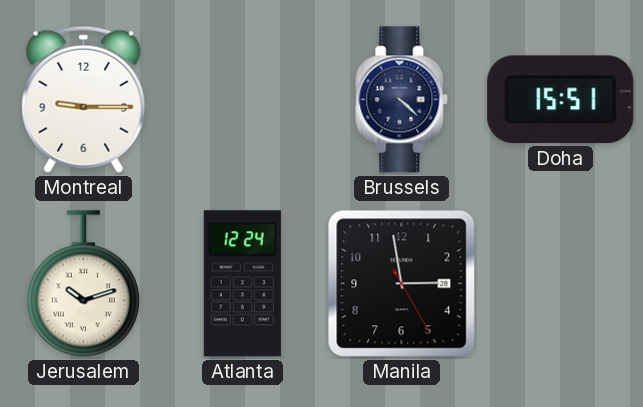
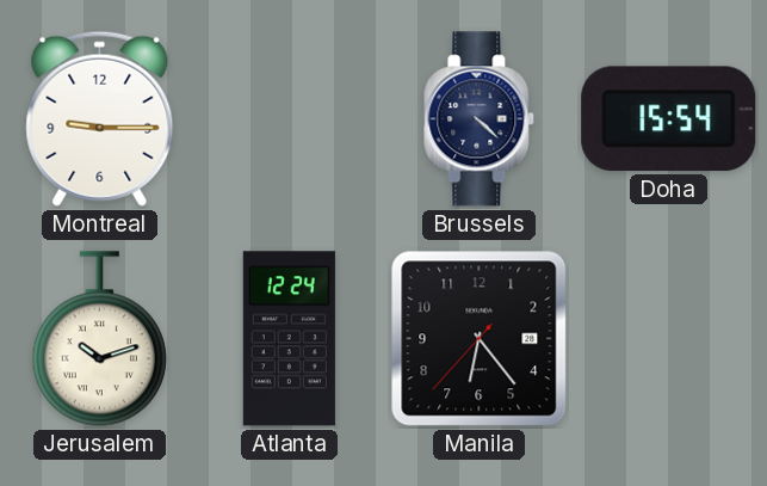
Doha: 15:51 -> 15:54 (669, 119)
Manila: 2:58 -> 6:23 (480, 339)
